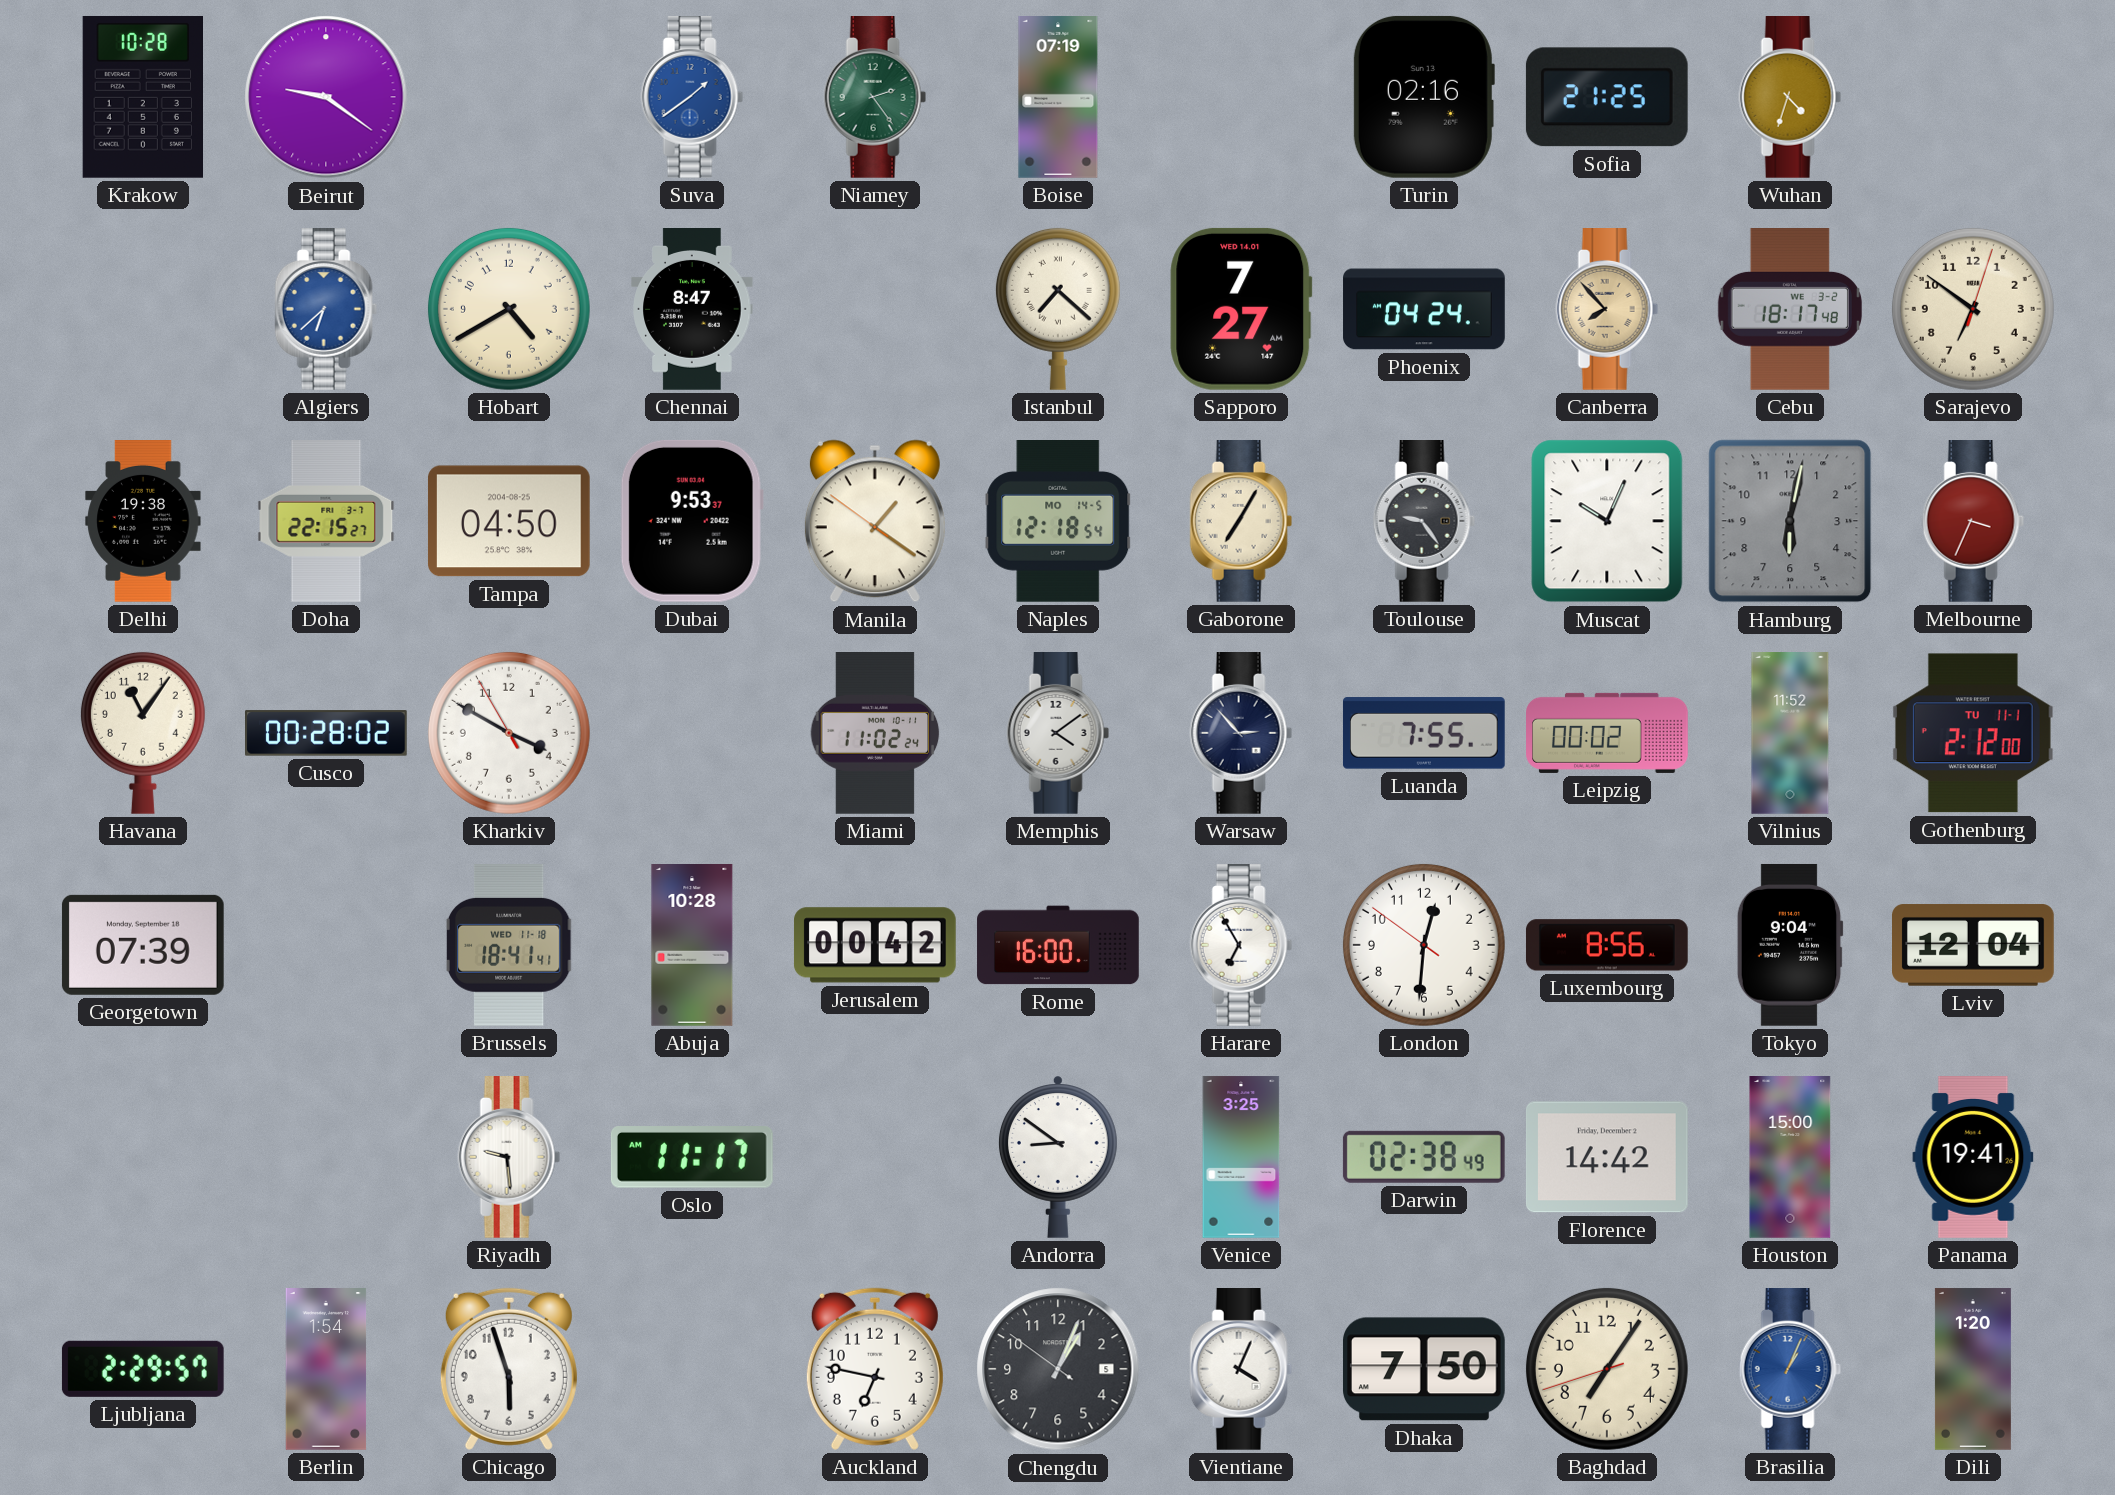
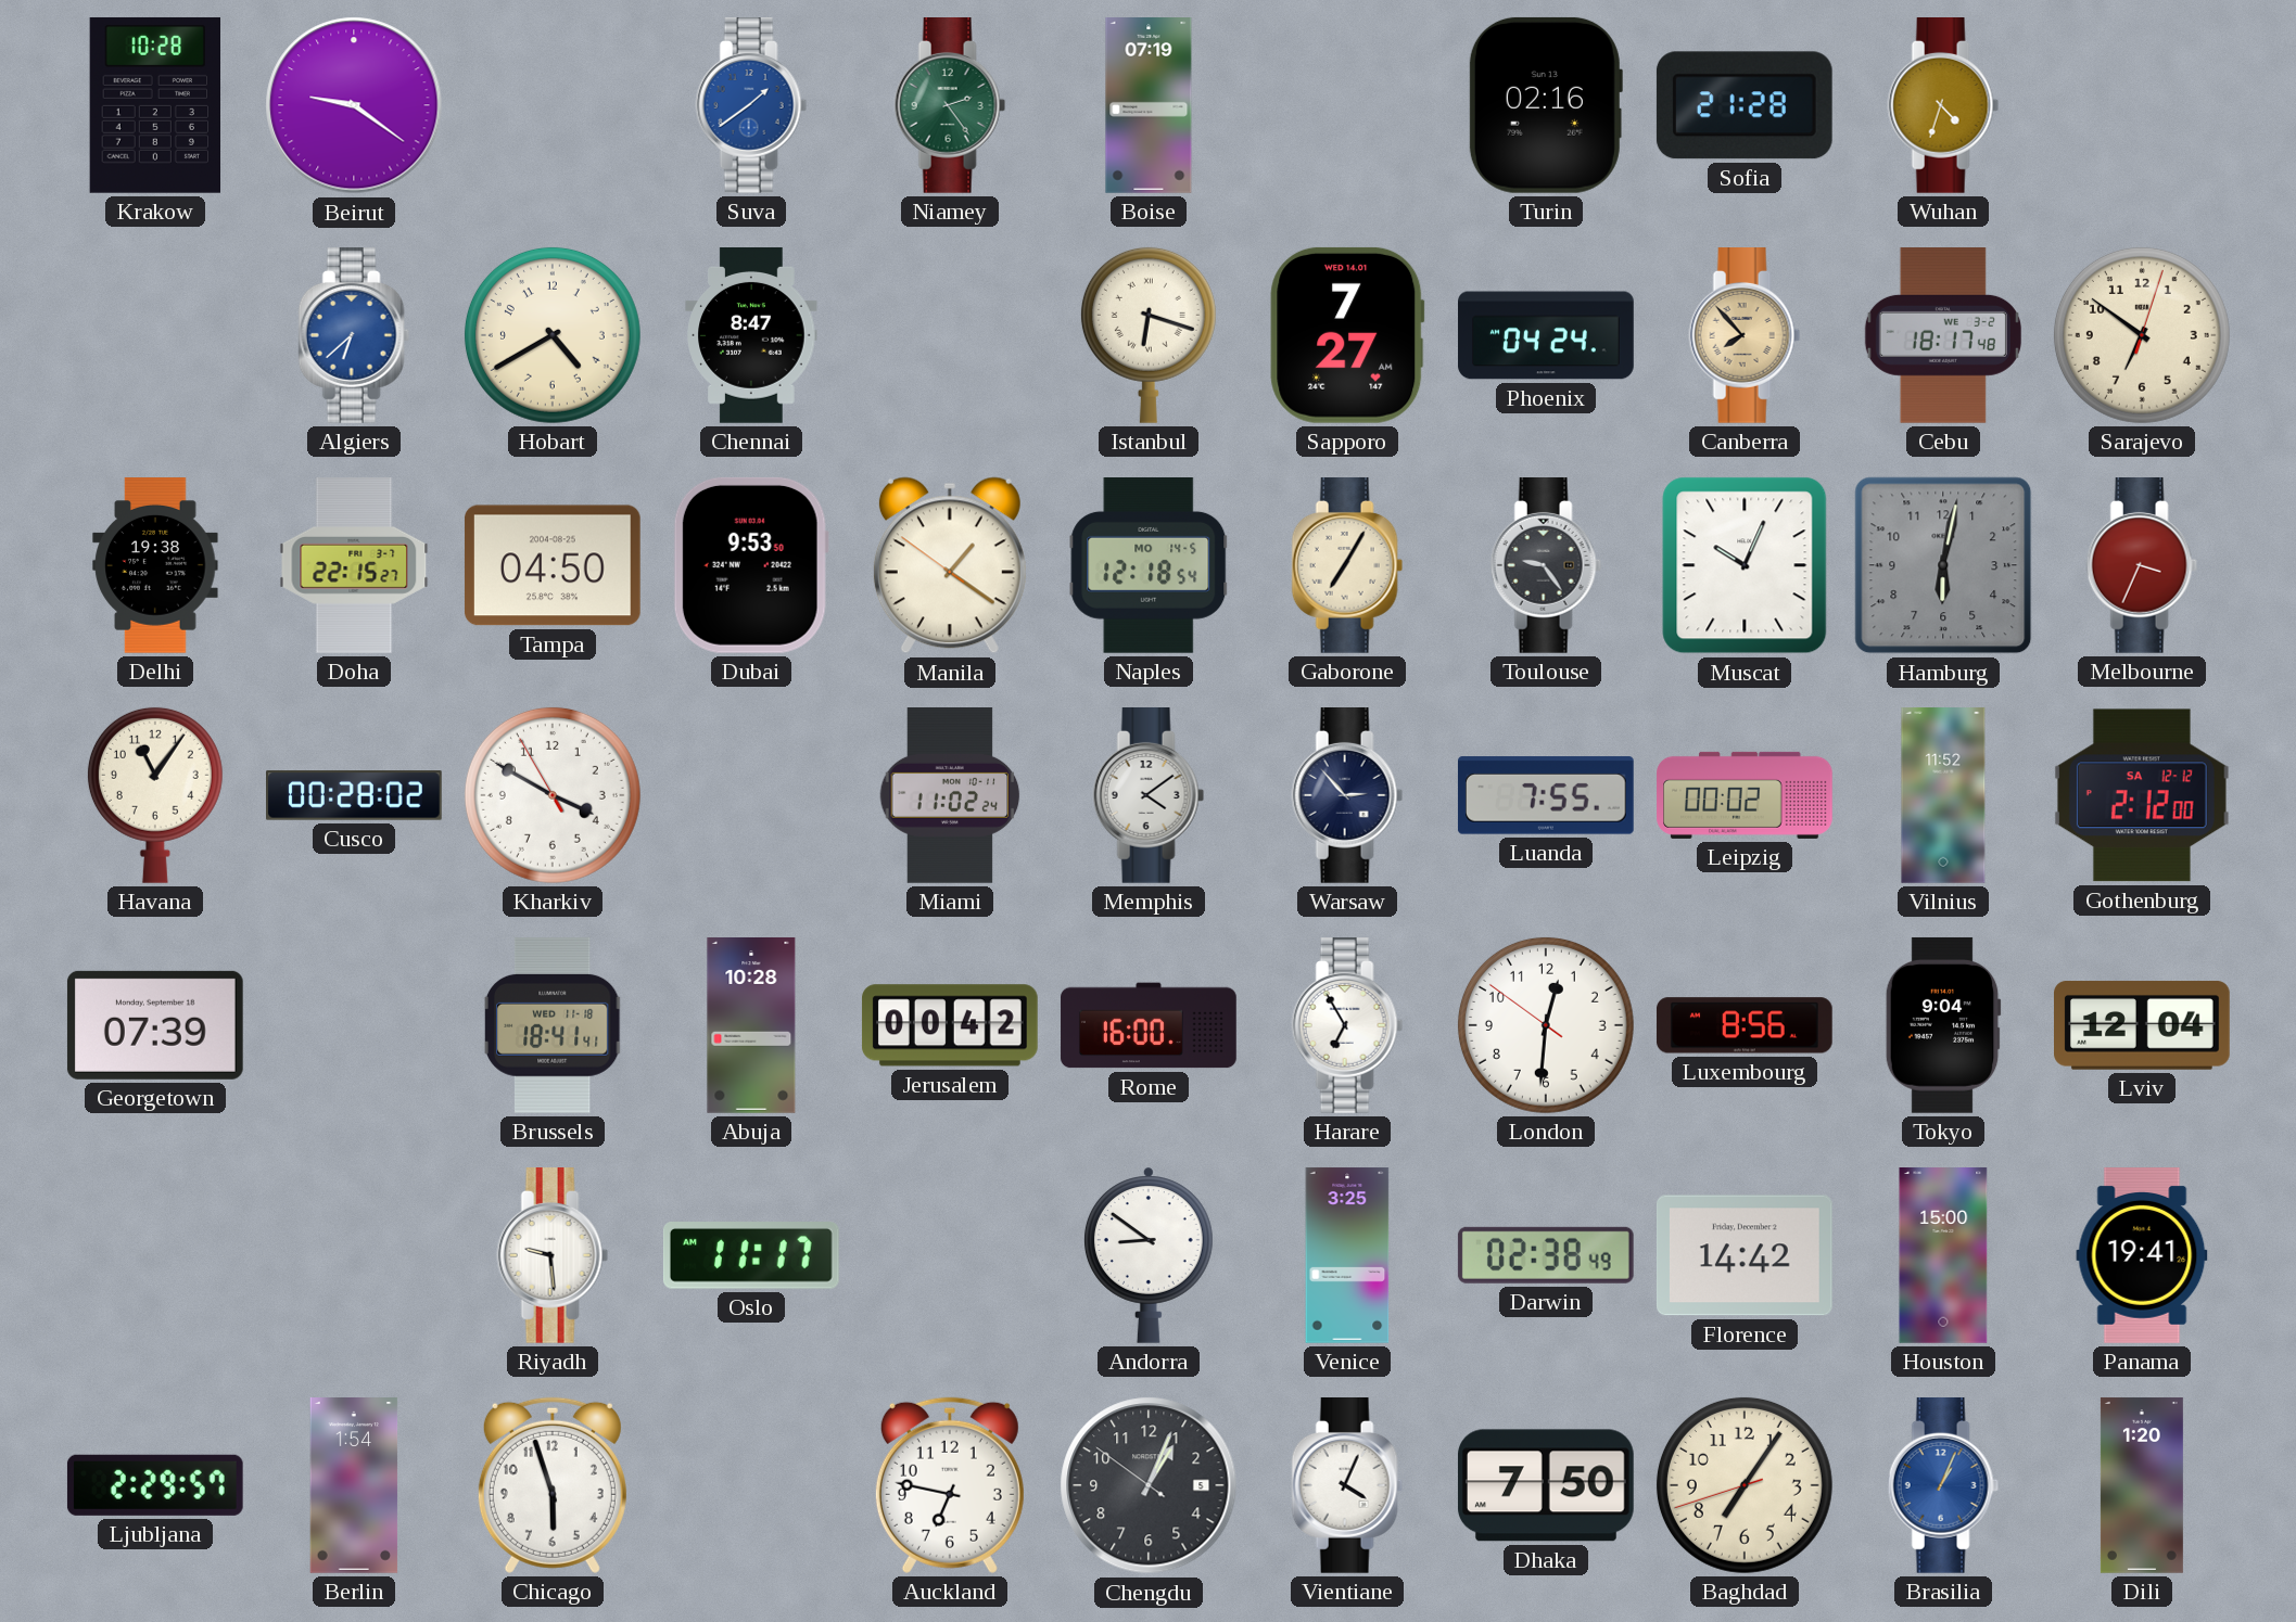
Sofia: 21:25 -> 21:28 (1745, 105)
Istanbul: 7:22 -> 6:18 (1149, 335)
Dubai: 9:53:37 -> 9:53:50 (751, 565)
Gothenburg date: TU 11-1 -> SA 12-12 (2142, 795)
